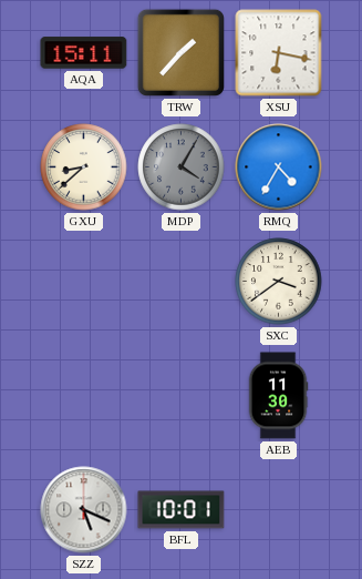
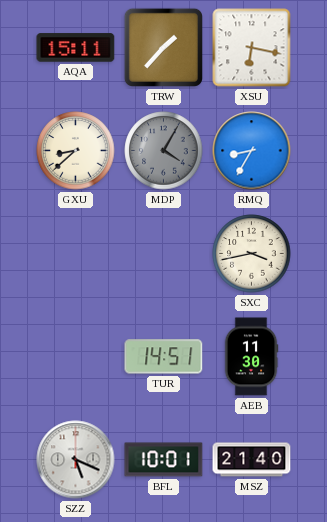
RMQ: 4:35 -> 8:35 (252, 151)
SXC: 3:39 -> 3:43 (252, 254)
TUR: none -> 14:51 (164, 357)
MSZ: none -> 21:40 (252, 460)
